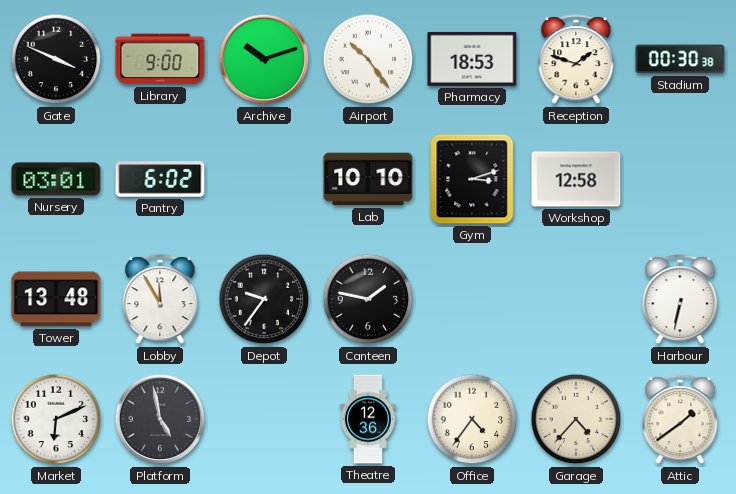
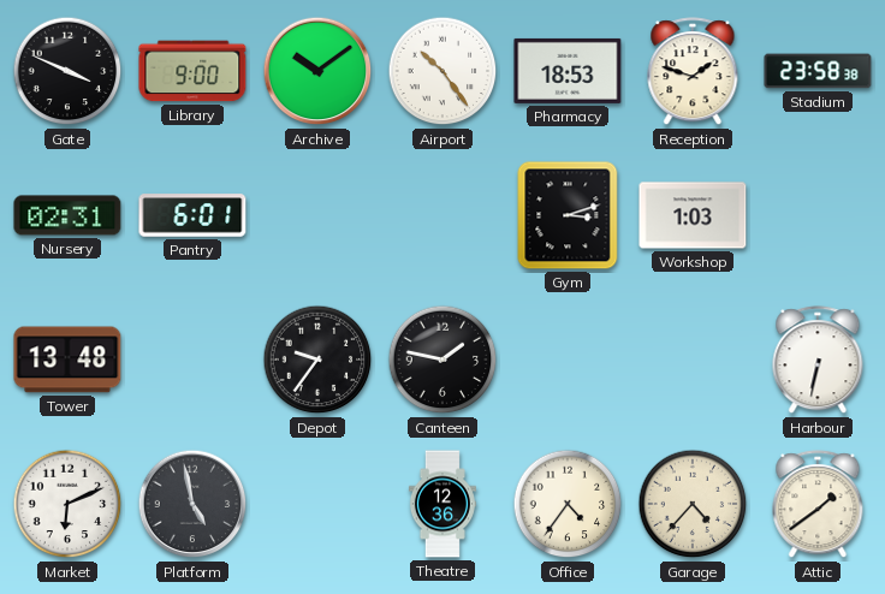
Archive: 10:12 -> 10:09 (317, 71)
Stadium: 00:30 -> 23:58 (818, 71)
Nursery: 03:01 -> 02:31 (67, 215)
Pantry: 6:02 -> 6:01 (192, 215)
Lab: 10:10 -> none (368, 179)
Workshop: 12:58 -> 1:03 (693, 215)
Lobby: 11:55 -> none (160, 300)
